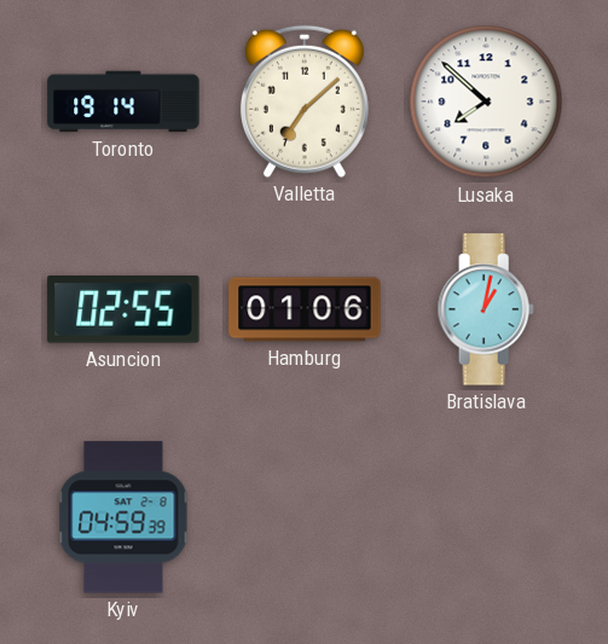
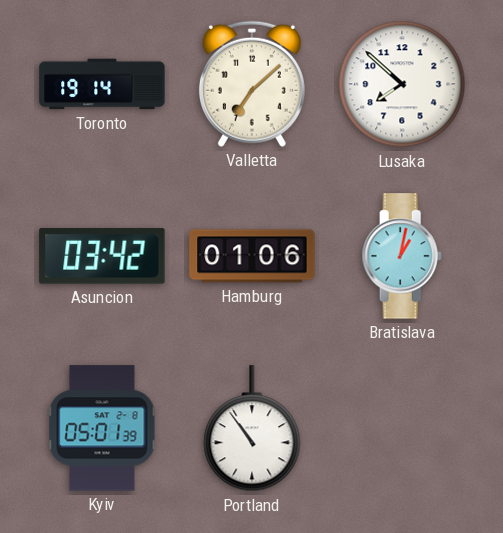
Asuncion: 02:55 -> 03:42 (102, 256)
Kyiv: 04:59 -> 05:01 (102, 428)
Portland: none -> 10:54 (252, 429)
